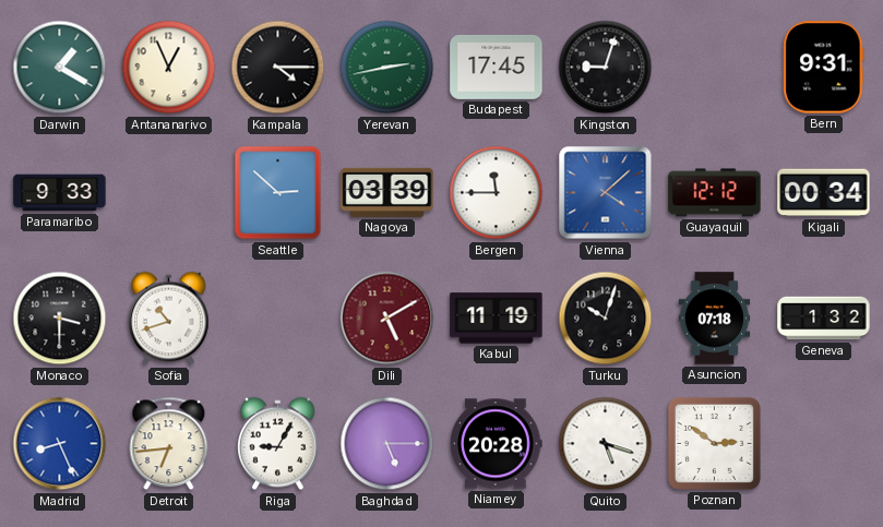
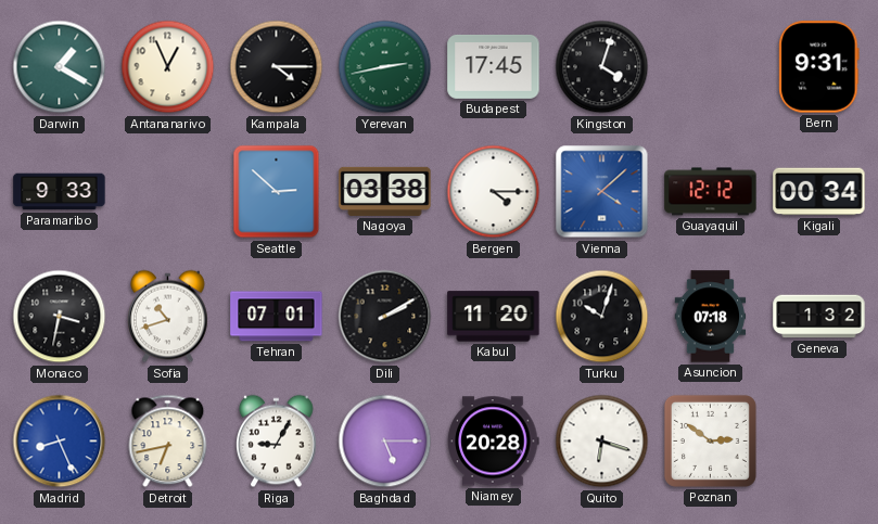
Kingston: 9:03 -> 4:03 (602, 67)
Nagoya: 03:39 -> 03:38 (385, 191)
Bergen: 11:45 -> 4:15 (494, 192)
Monaco: 3:30 -> 3:32 (60, 317)
Tehran: none -> 07:01 (277, 317)
Dili: 5:10 -> 2:10 (385, 317)
Dili dial: burgundy -> black (385, 317)
Kabul: 11:19 -> 11:20 (494, 317)
Detroit: 6:44 -> 6:43 (168, 442)
Quito: 5:18 -> 6:18 (602, 442)
